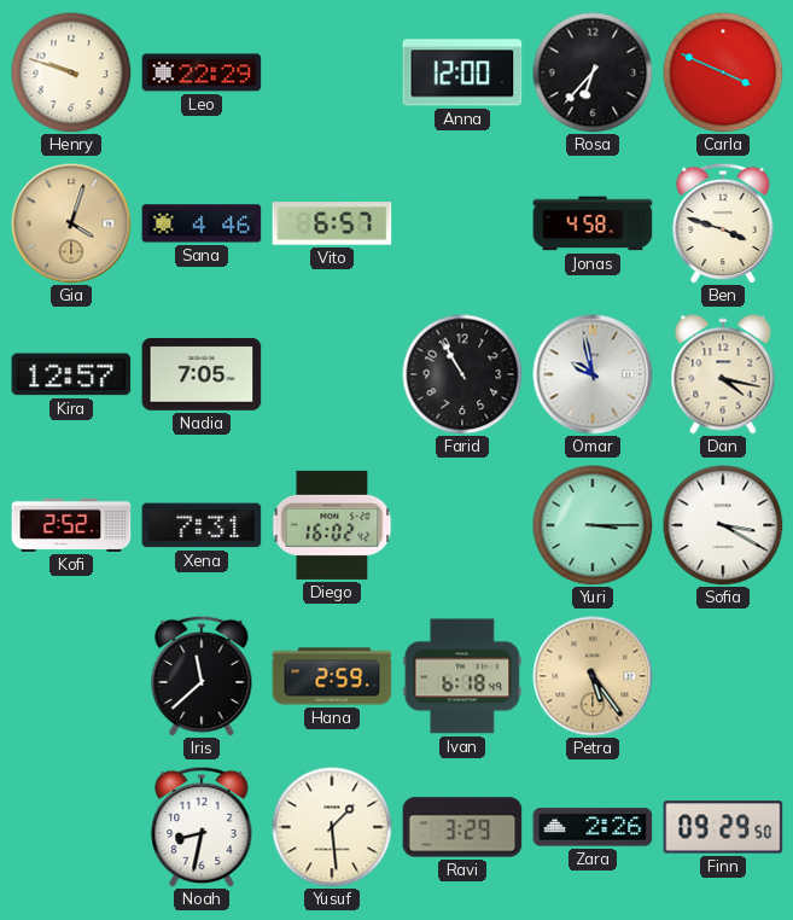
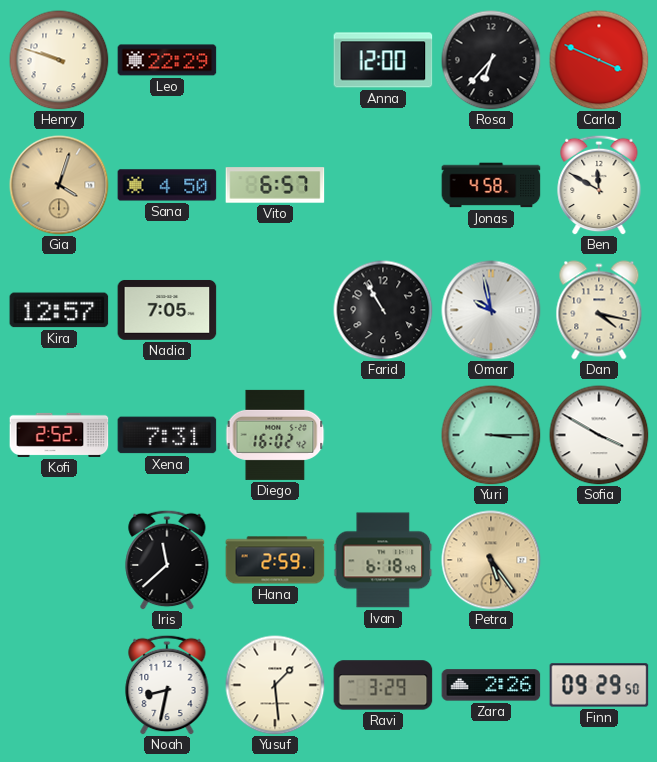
Sana: 4:46 -> 4:50 (167, 185)
Ben: 3:48 -> 11:50 (599, 185)
Sofia: 3:20 -> 3:50 (599, 435)
